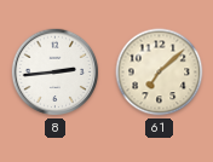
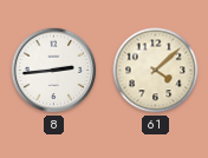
61: 7:08 -> 4:08 (156, 71)
